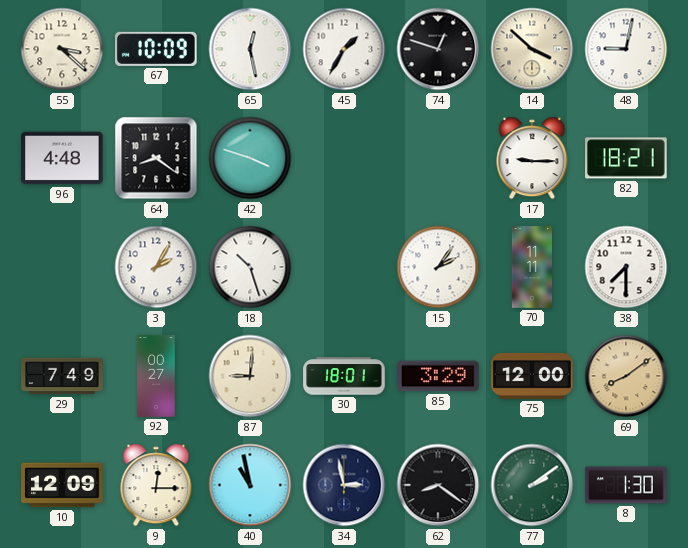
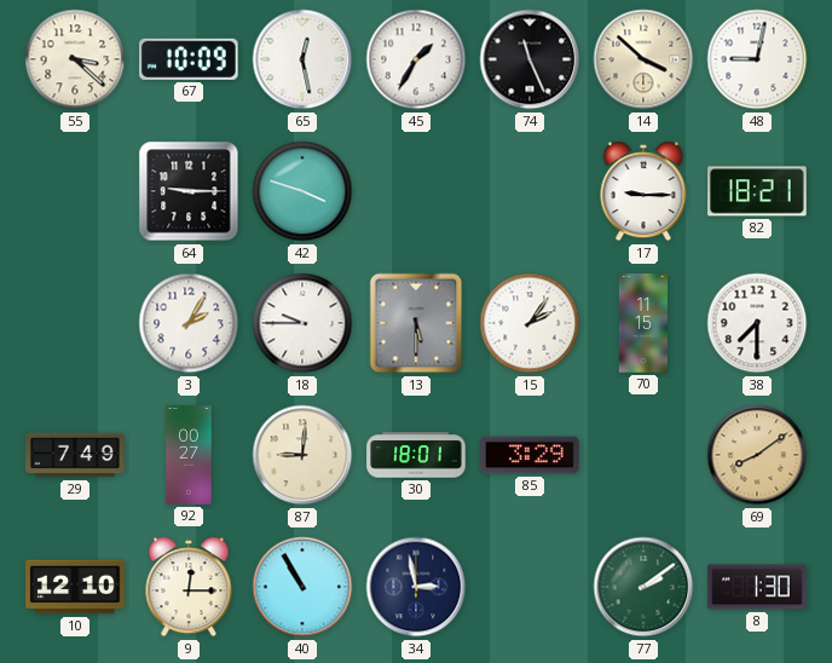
74: 12:48 -> 11:26 (530, 59)
96: 4:48 -> none (62, 158)
64: 8:21 -> 9:15 (189, 191)
18: 10:27 -> 9:45 (302, 323)
13: none -> 5:30 (416, 323)
70: 11:11 -> 11:15 (643, 323)
75: 12:00 -> none (532, 376)
10: 12:09 -> 12:10 (75, 587)
40: 10:58 -> 10:55 (302, 587)
62: 8:21 -> none (438, 485)
